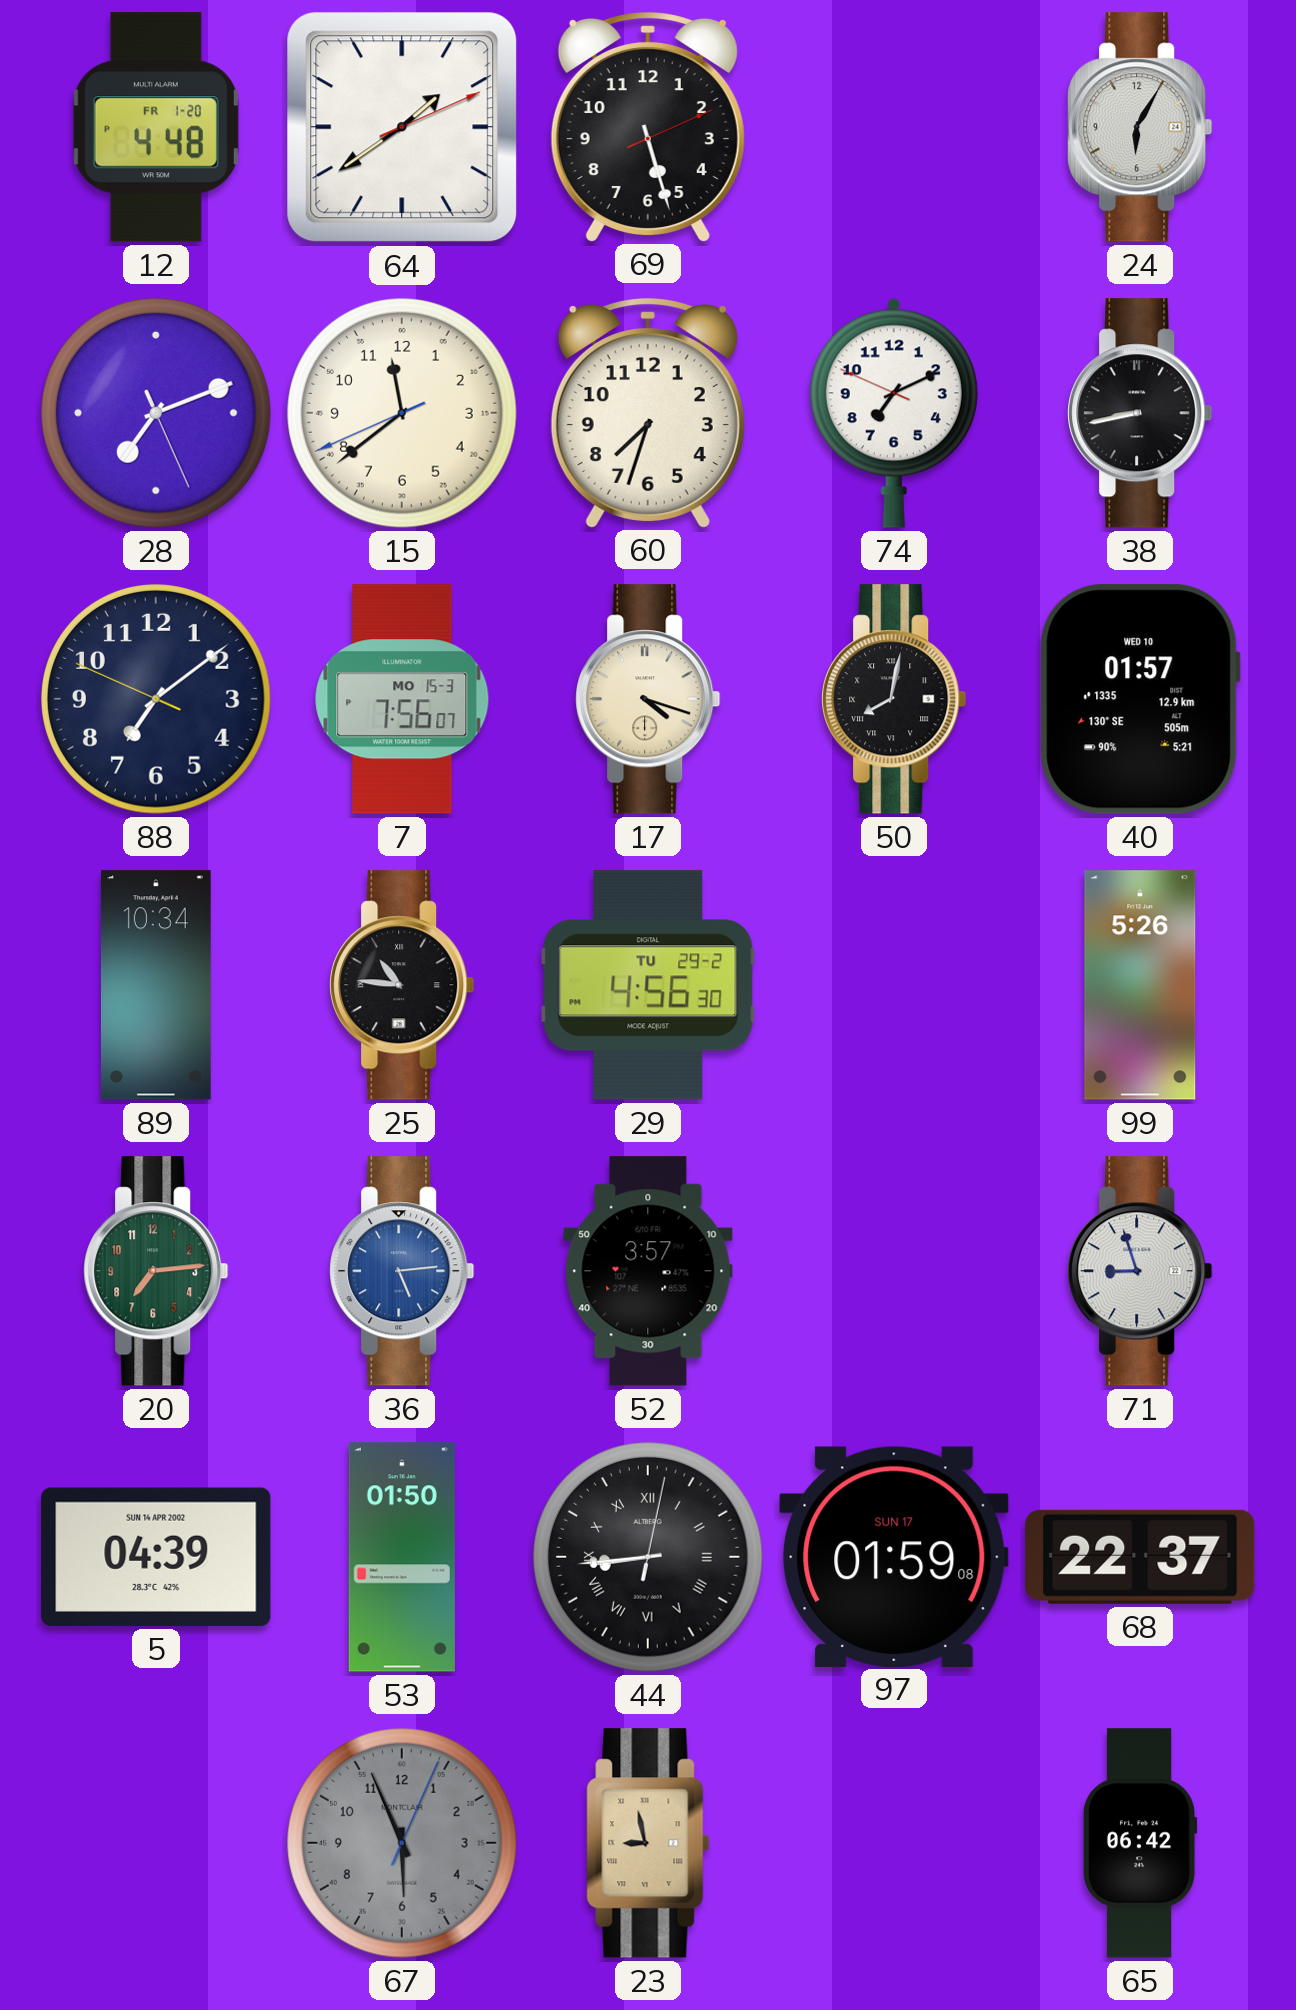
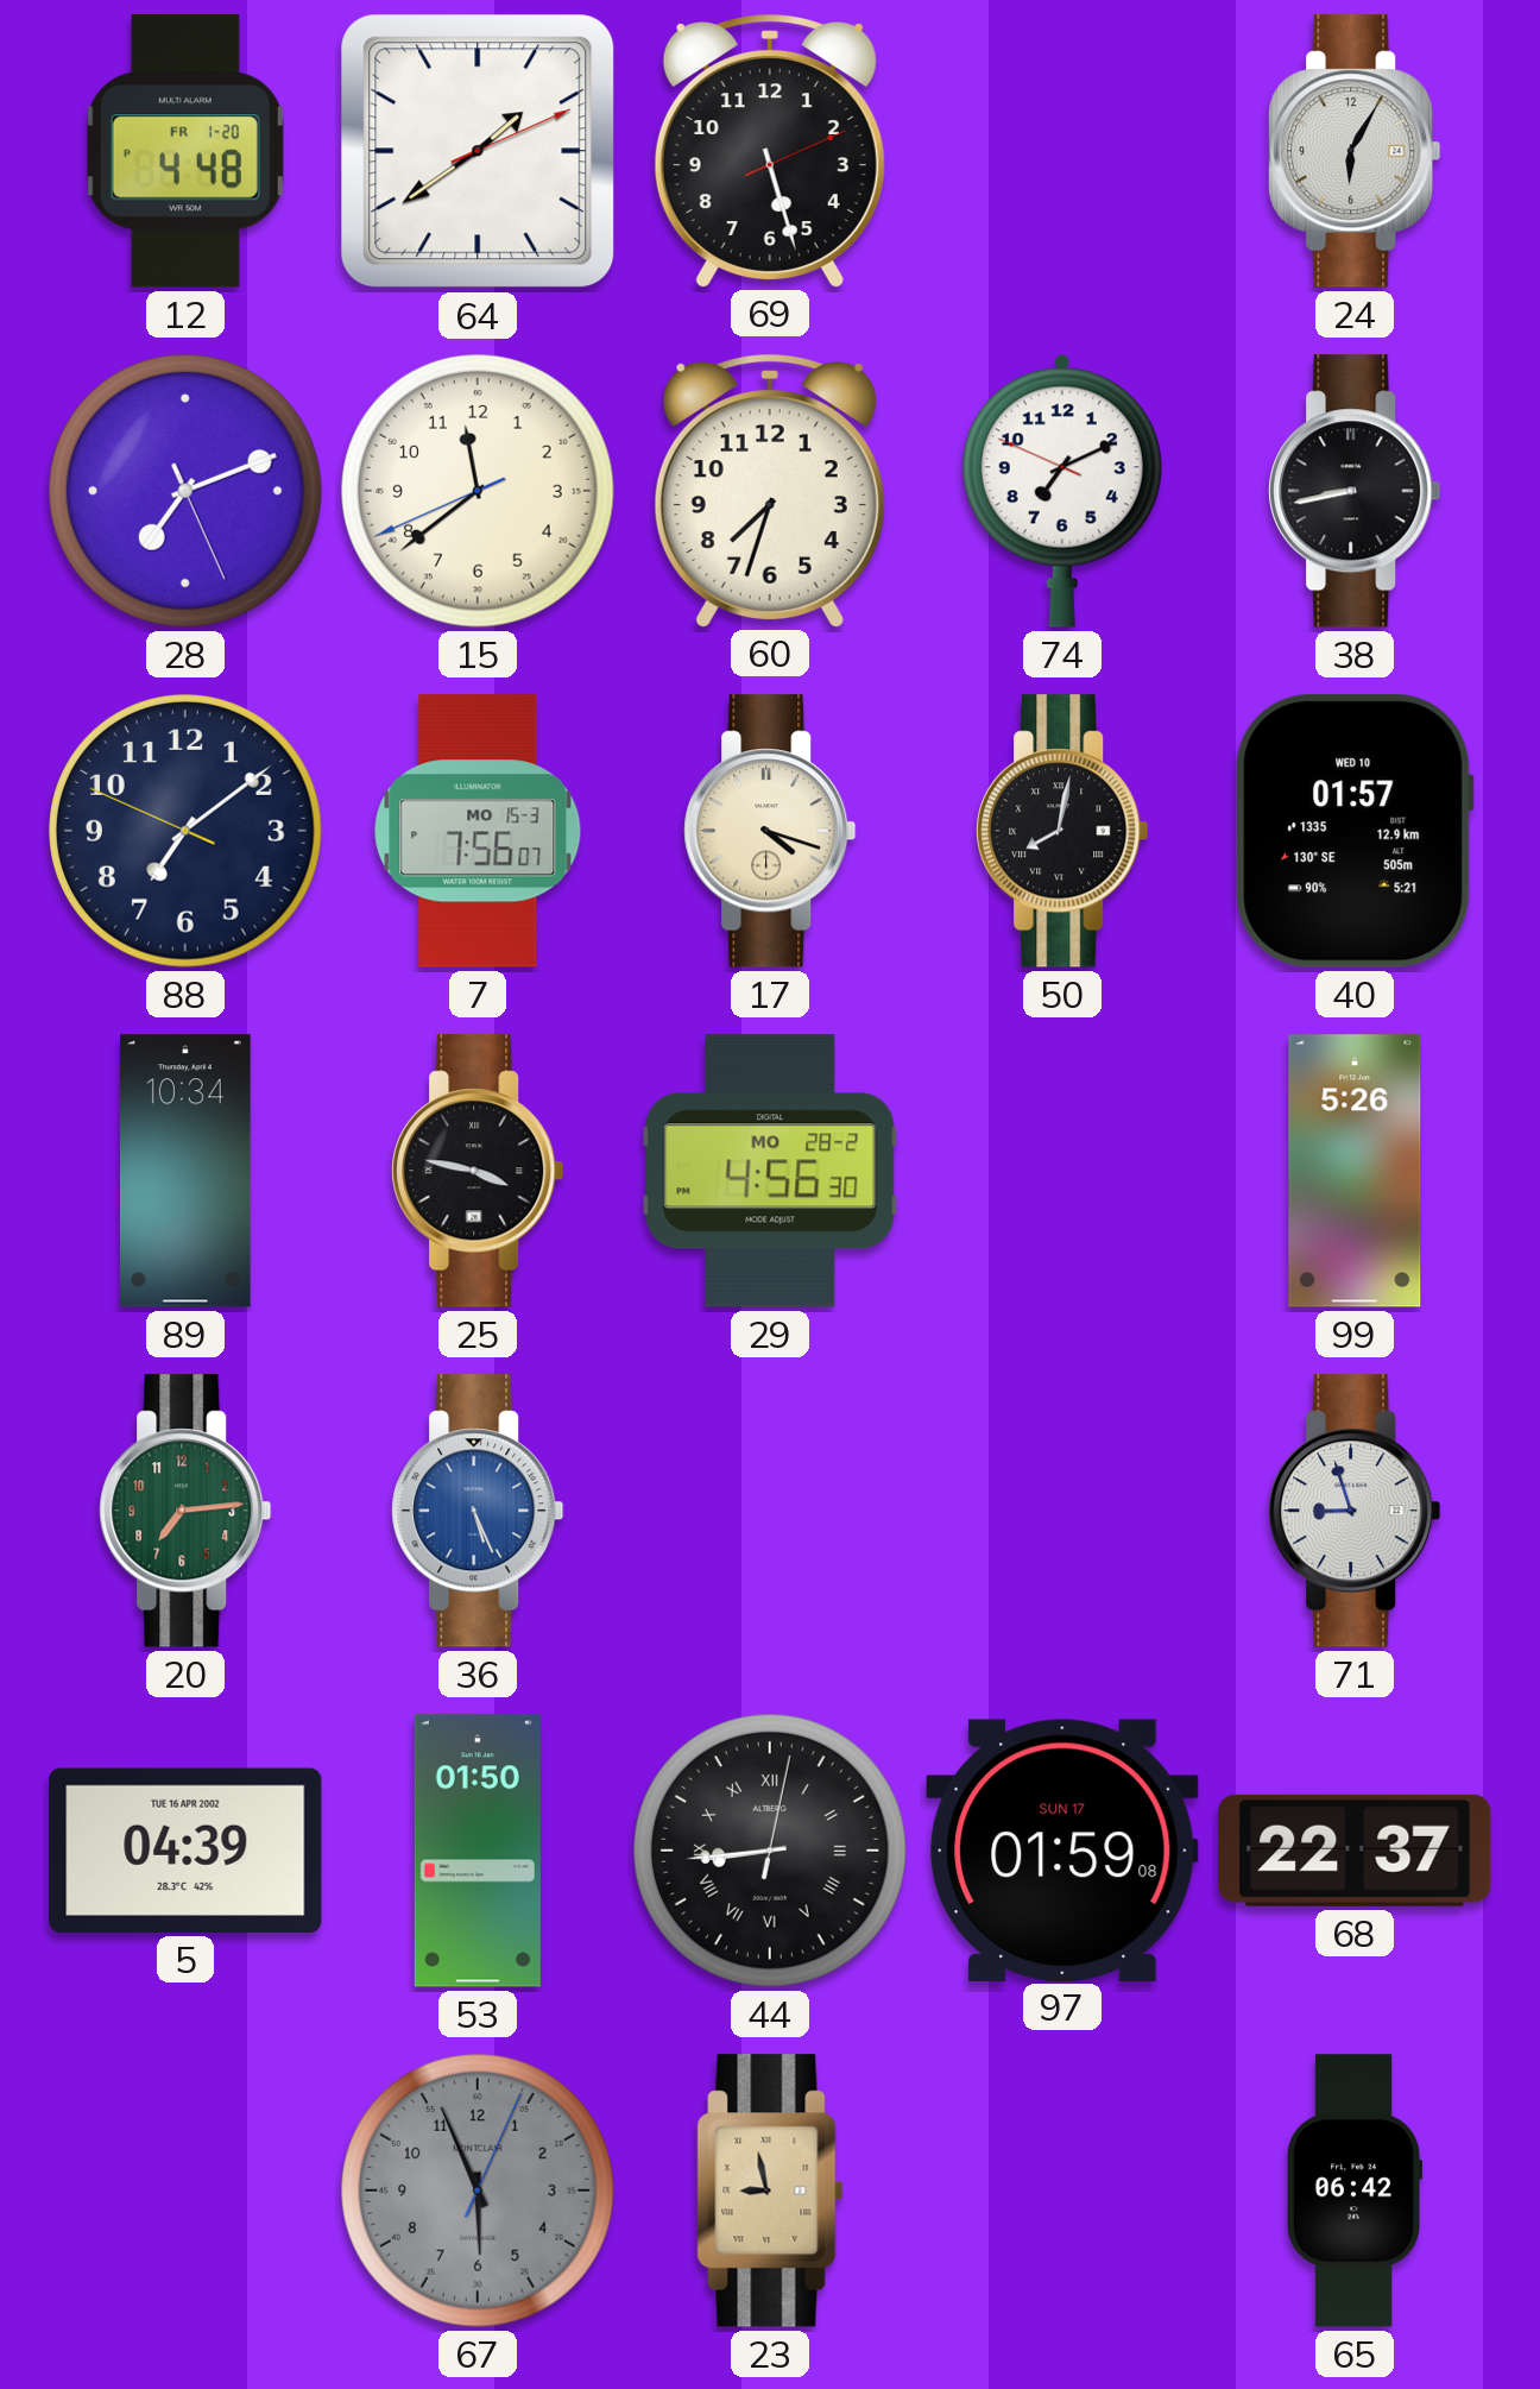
25: 10:46 -> 3:47 (478, 1171)
29 date: TU 29-2 -> MO 28-2 (770, 1171)
36: 5:14 -> 5:26 (478, 1511)
52: 3:57 -> none (648, 1271)
5 date: SUN 14 APR 2002 -> TUE 16 APR 2002 (185, 1851)
